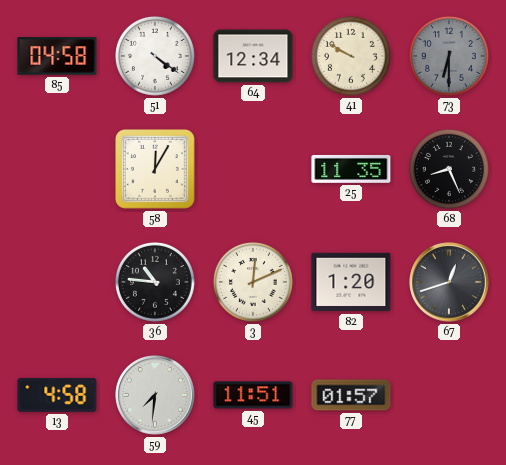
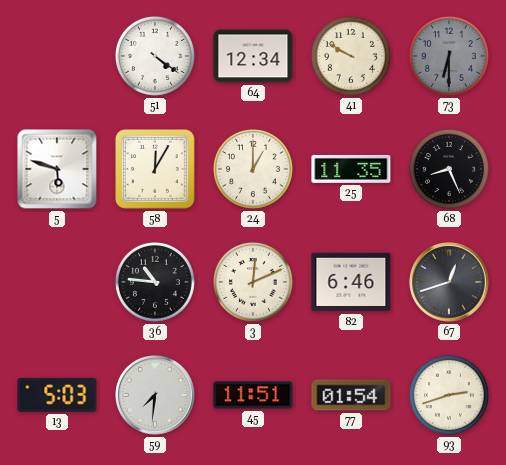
85: 04:58 -> none (57, 56)
5: none -> 5:48 (57, 169)
24: none -> 1:00 (253, 169)
82: 1:20 -> 6:46 (351, 282)
13: 4:58 -> 5:03 (57, 395)
77: 01:57 -> 01:54 (351, 395)
93: none -> 2:42 (449, 395)
